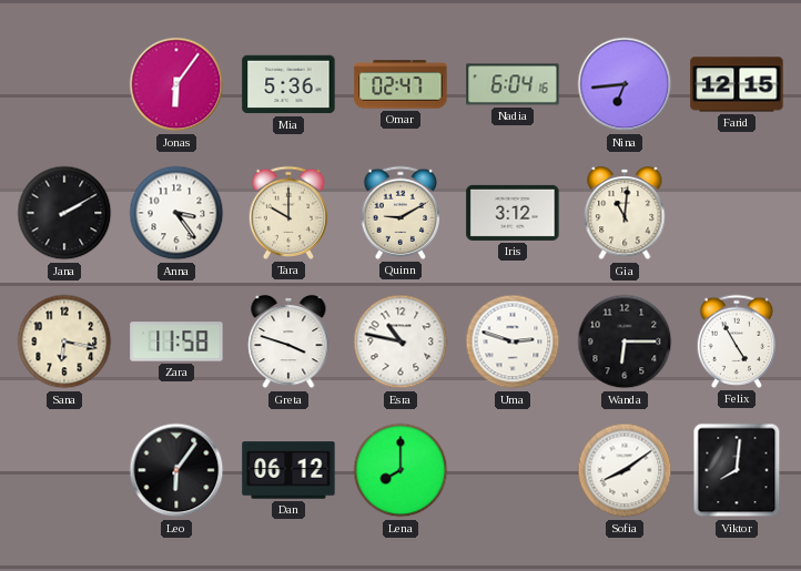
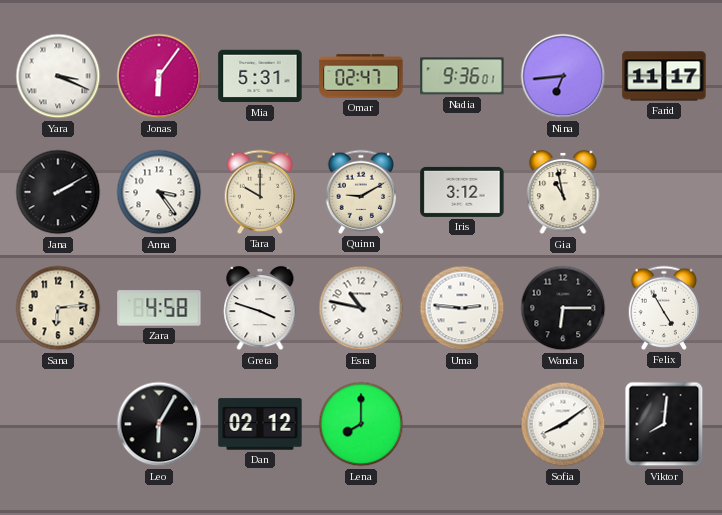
Yara: none -> 3:19 (58, 76)
Mia: 5:36 -> 5:31 (260, 76)
Nadia: 6:04 -> 9:36 (462, 76)
Farid: 12:15 -> 11:17 (664, 76)
Gia: 11:01 -> 10:58 (563, 192)
Sana: 6:17 -> 6:14 (58, 308)
Zara: 11:58 -> 4:58 (159, 308)
Uma: 2:48 -> 2:46 (462, 308)
Leo: 6:06 -> 6:05 (159, 424)
Dan: 06:12 -> 02:12 (260, 424)
